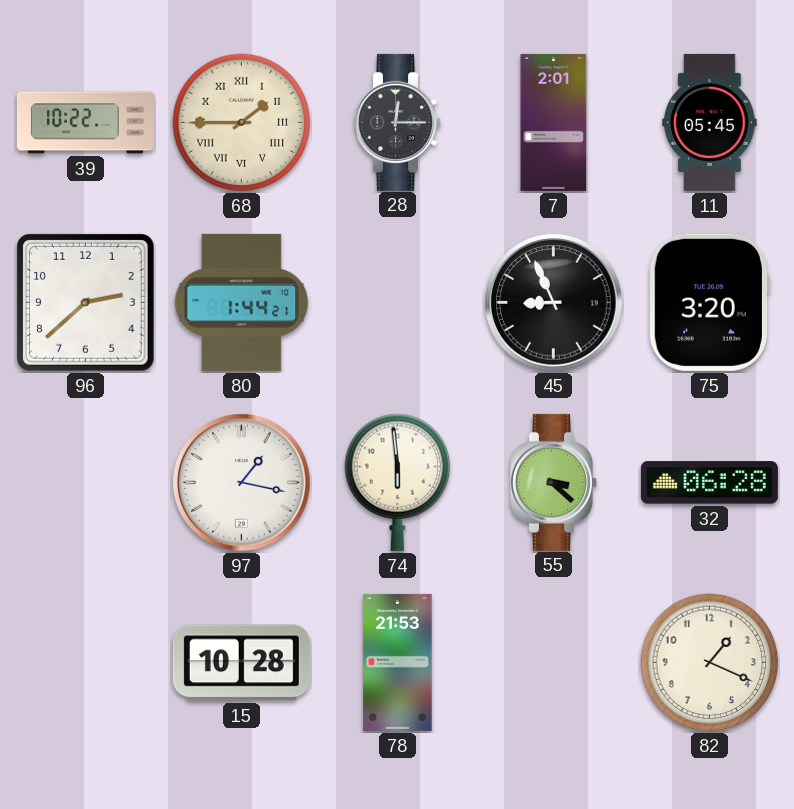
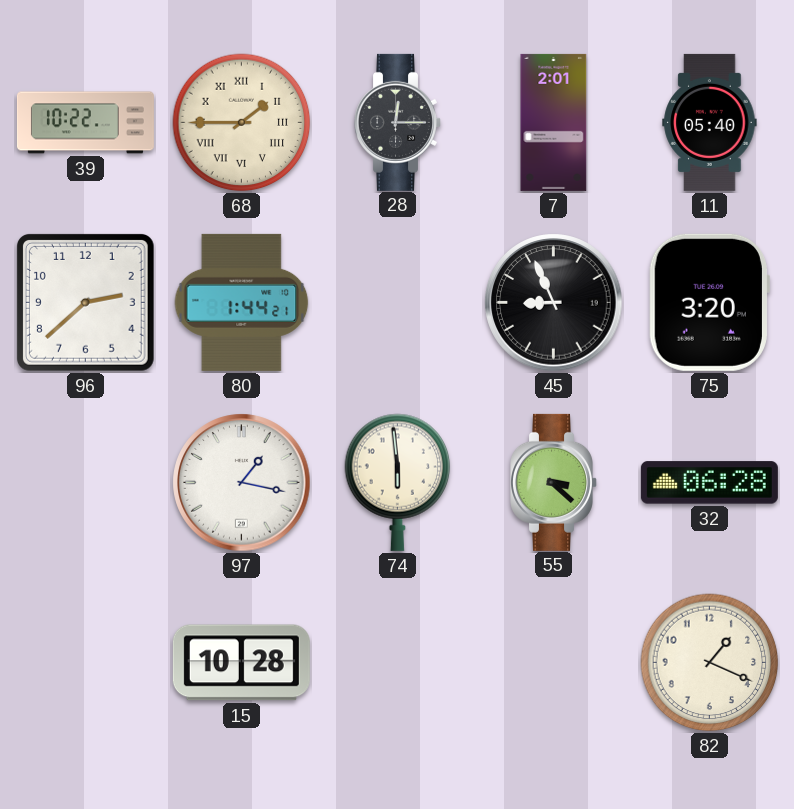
11: 05:45 -> 05:40 (710, 122)
78: 21:53 -> none (398, 662)
